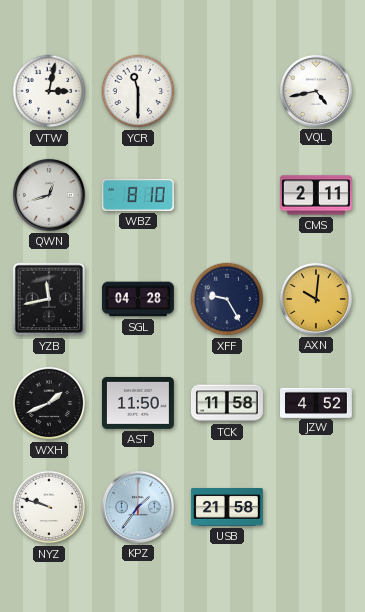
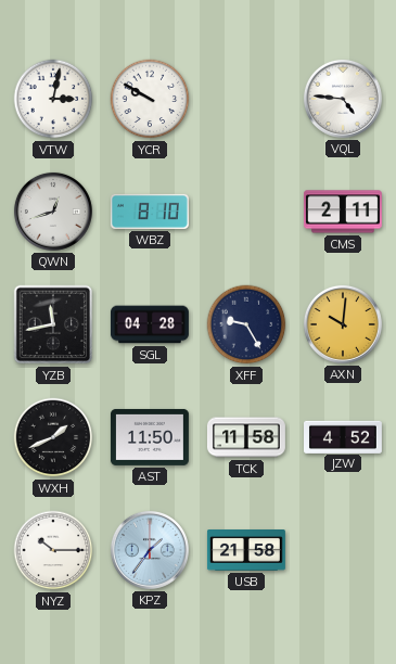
YCR: 11:30 -> 9:50 (150, 99)
VQL: 4:43 -> 4:46 (343, 99)
NYZ: 9:48 -> 10:15 (53, 550)
